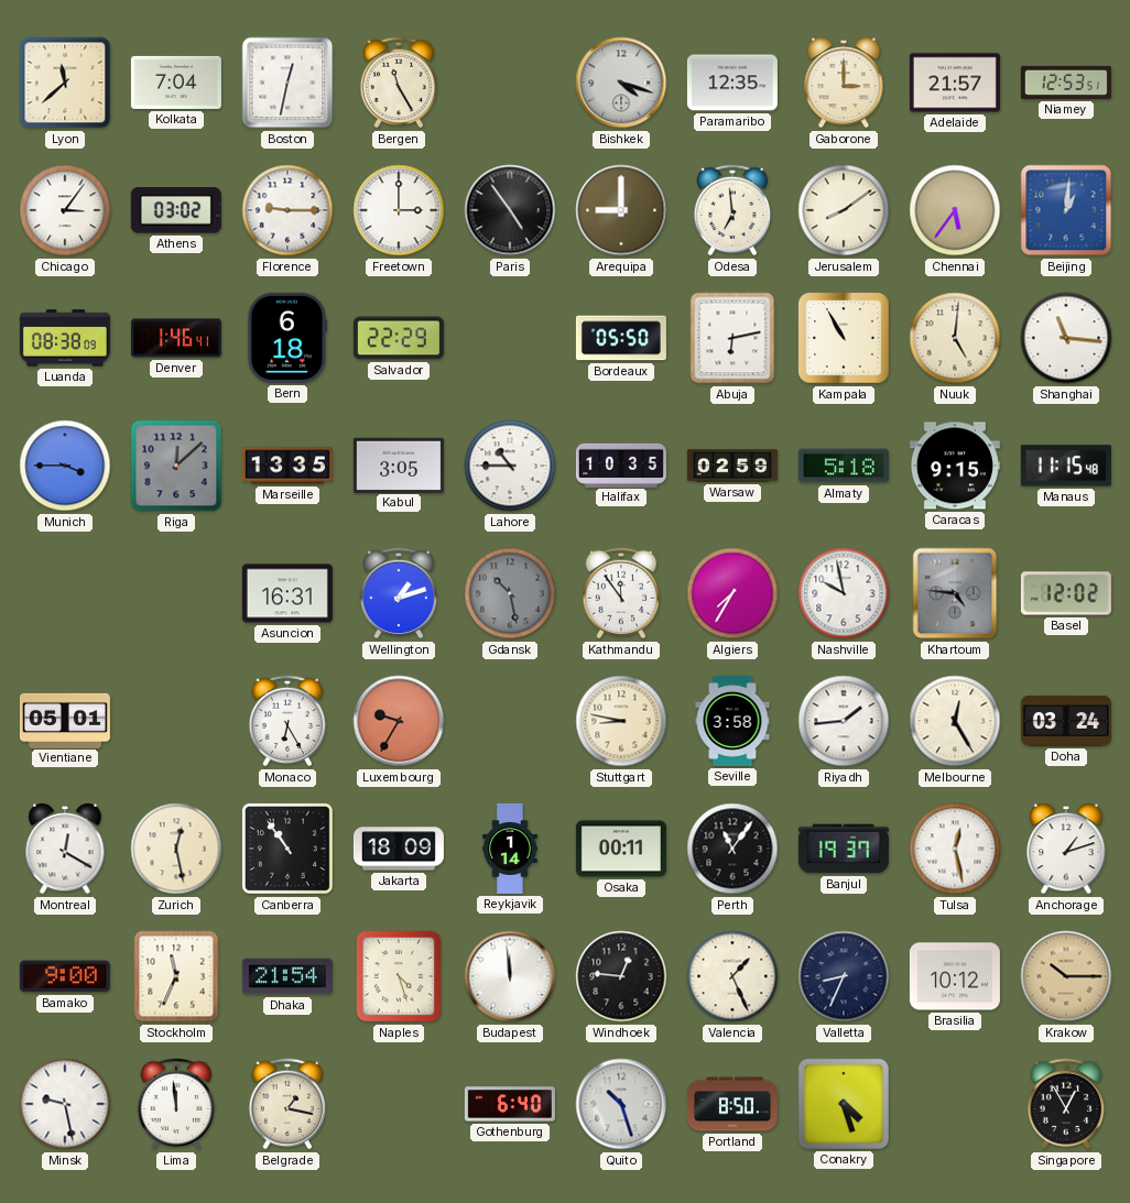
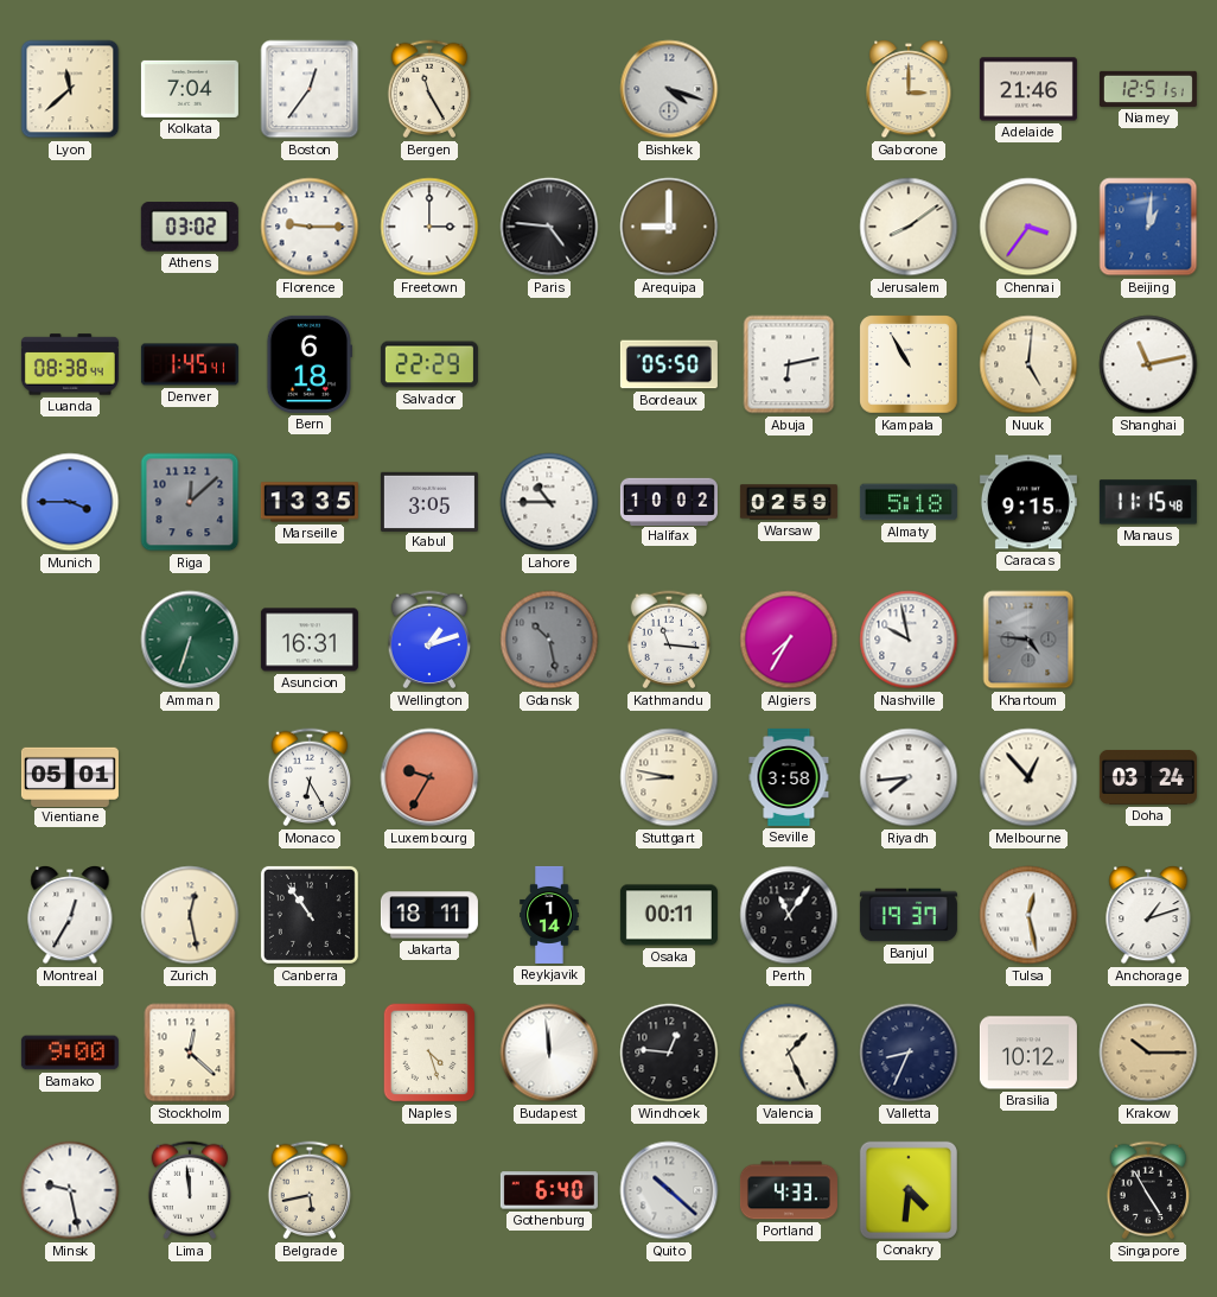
Boston: 12:32 -> 12:36 (310, 89)
Paramaribo: 12:35 -> none (732, 83)
Adelaide: 21:57 -> 21:46 (1028, 89)
Niamey: 12:53 -> 12:51 (1148, 89)
Chicago: 3:06 -> none (65, 210)
Paris: 4:54 -> 4:46 (549, 227)
Odesa: 6:59 -> none (732, 210)
Chennai: 5:36 -> 3:36 (1028, 227)
Luanda: 08:38:09 -> 08:38:44 (70, 364)
Denver: 1:46 -> 1:45 (190, 364)
Shanghai: 11:16 -> 11:13 (1148, 364)
Halifax: 10:35 -> 10:02 (669, 501)
Amman: none -> 6:33 (190, 640)
Kathmandu: 11:54 -> 11:16 (669, 640)
Basel: 12:02 -> none (1066, 593)
Riyadh: 1:44 -> 7:44 (909, 777)
Melbourne: 12:25 -> 12:53 (1028, 777)
Montreal: 12:20 -> 12:35 (70, 916)
Jakarta: 18:09 -> 18:11 (429, 915)
Stockholm: 11:34 -> 12:22 (190, 1053)
Dhaka: 21:54 -> none (287, 976)
Belgrade: 1:17 -> 5:43 (310, 1190)
Quito: 10:27 -> 10:22 (669, 1190)
Portland: 8:50 -> 4:33 (789, 1190)
Conakry: 4:27 -> 4:31 (909, 1190)
Singapore: 12:55 -> 4:55 (1148, 1190)
